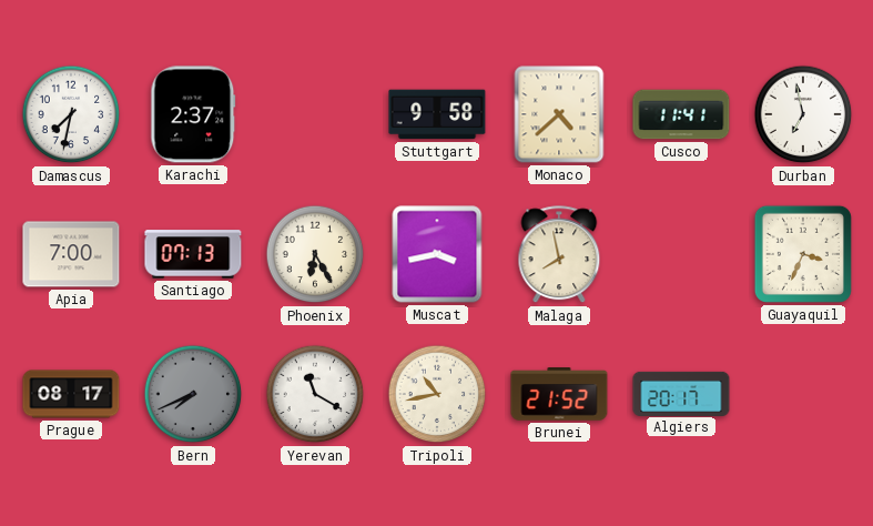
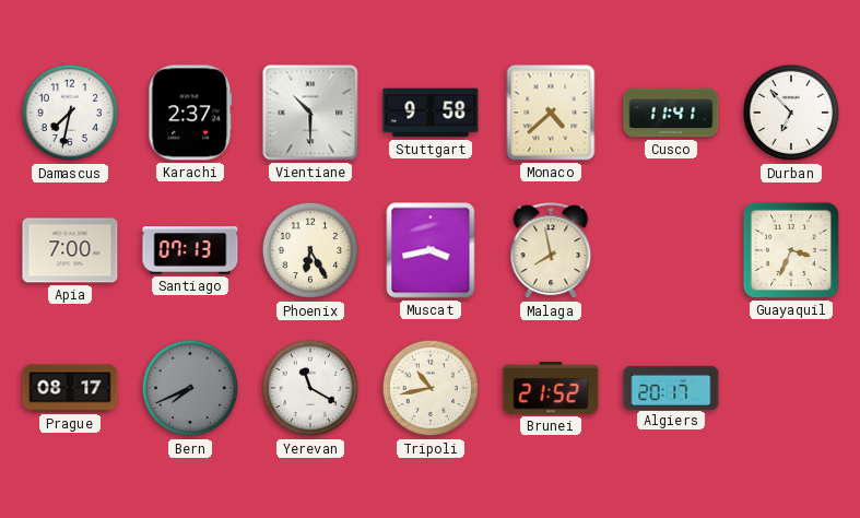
Vientiane: none -> 10:30 (310, 113)
Durban: 6:58 -> 6:53 (791, 113)
